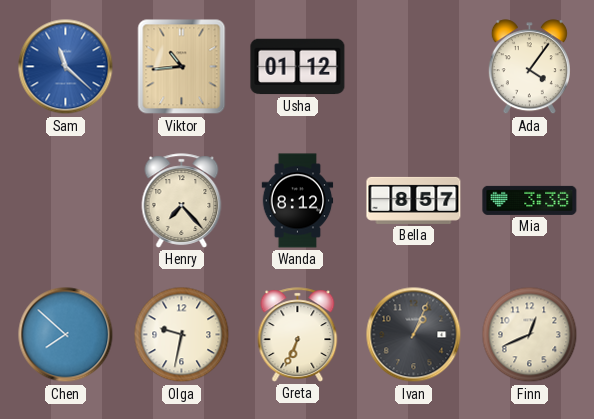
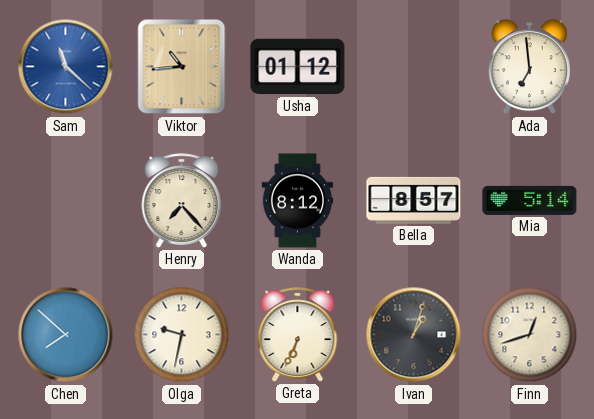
Ada: 4:06 -> 6:59 (529, 67)
Mia: 3:38 -> 5:14 (530, 200)
Ivan: 1:04 -> 1:03 (414, 335)
Finn: 12:41 -> 12:42 (530, 335)
